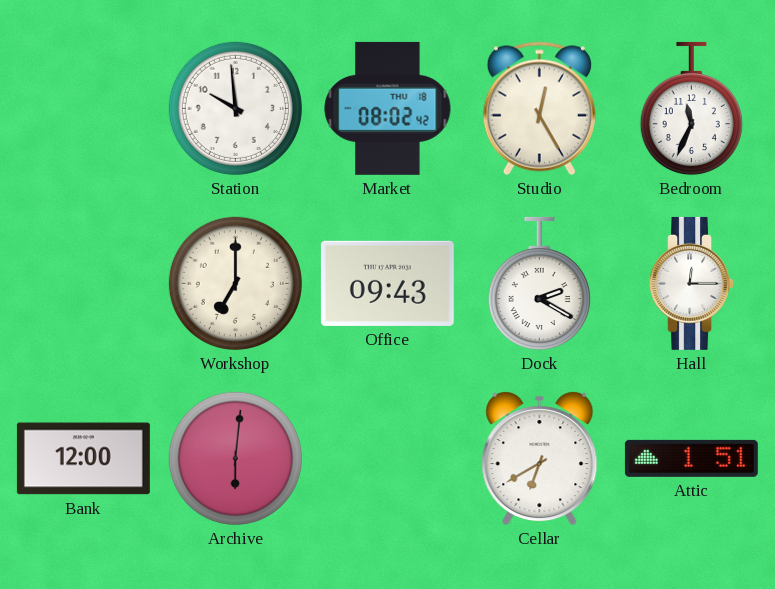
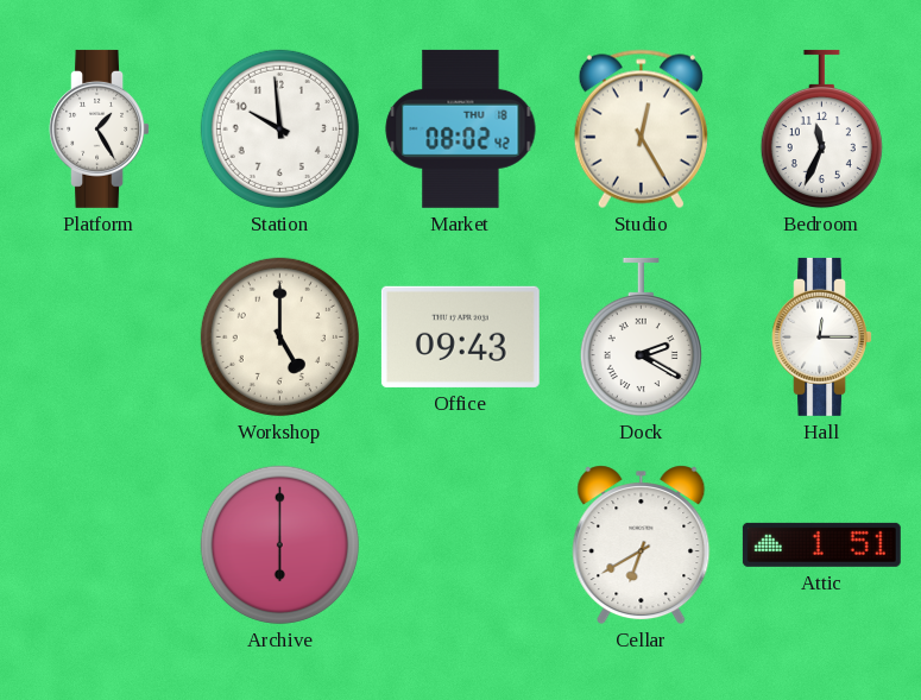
Platform: none -> 1:25 (99, 128)
Workshop: 7:00 -> 5:00 (279, 336)
Bank: 12:00 -> none (83, 459)
Archive: 6:01 -> 6:00 (279, 544)
